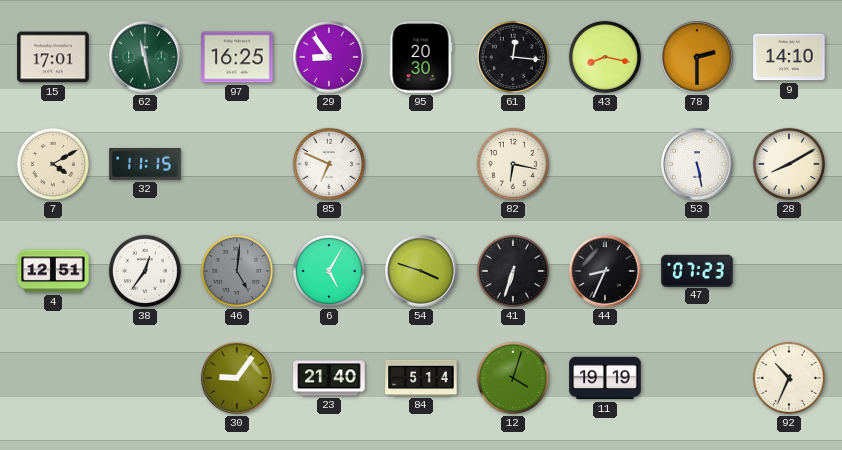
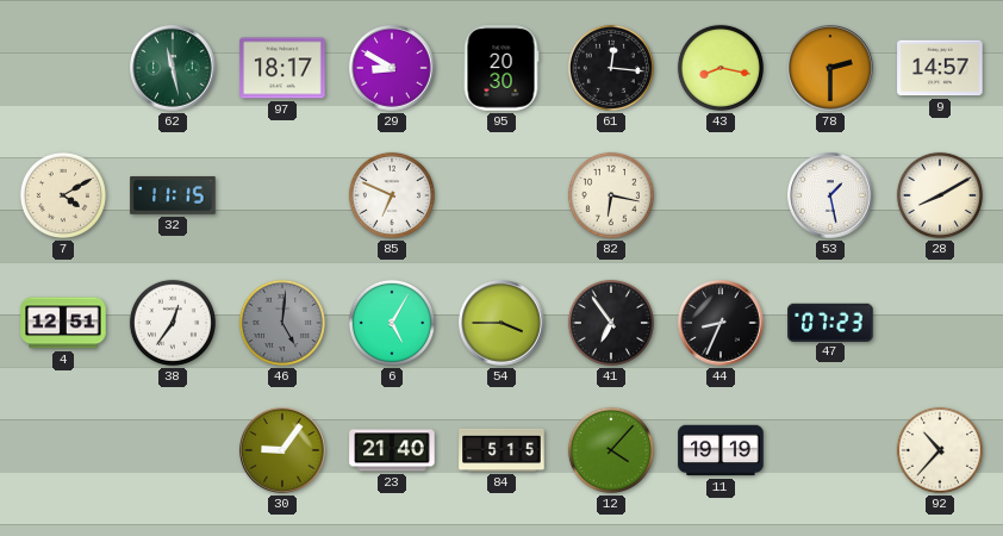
15: 17:01 -> none (53, 57)
97: 16:25 -> 18:17 (282, 68)
29: 8:54 -> 8:50 (392, 68)
9: 14:10 -> 14:57 (940, 68)
53: 5:28 -> 1:28 (830, 195)
54: 3:48 -> 3:45 (502, 323)
41: 6:33 -> 6:54 (611, 323)
84: 5:14 -> 5:15 (502, 450)
12: 4:03 -> 4:07 (611, 450)
92: 10:34 -> 10:37 (940, 450)
